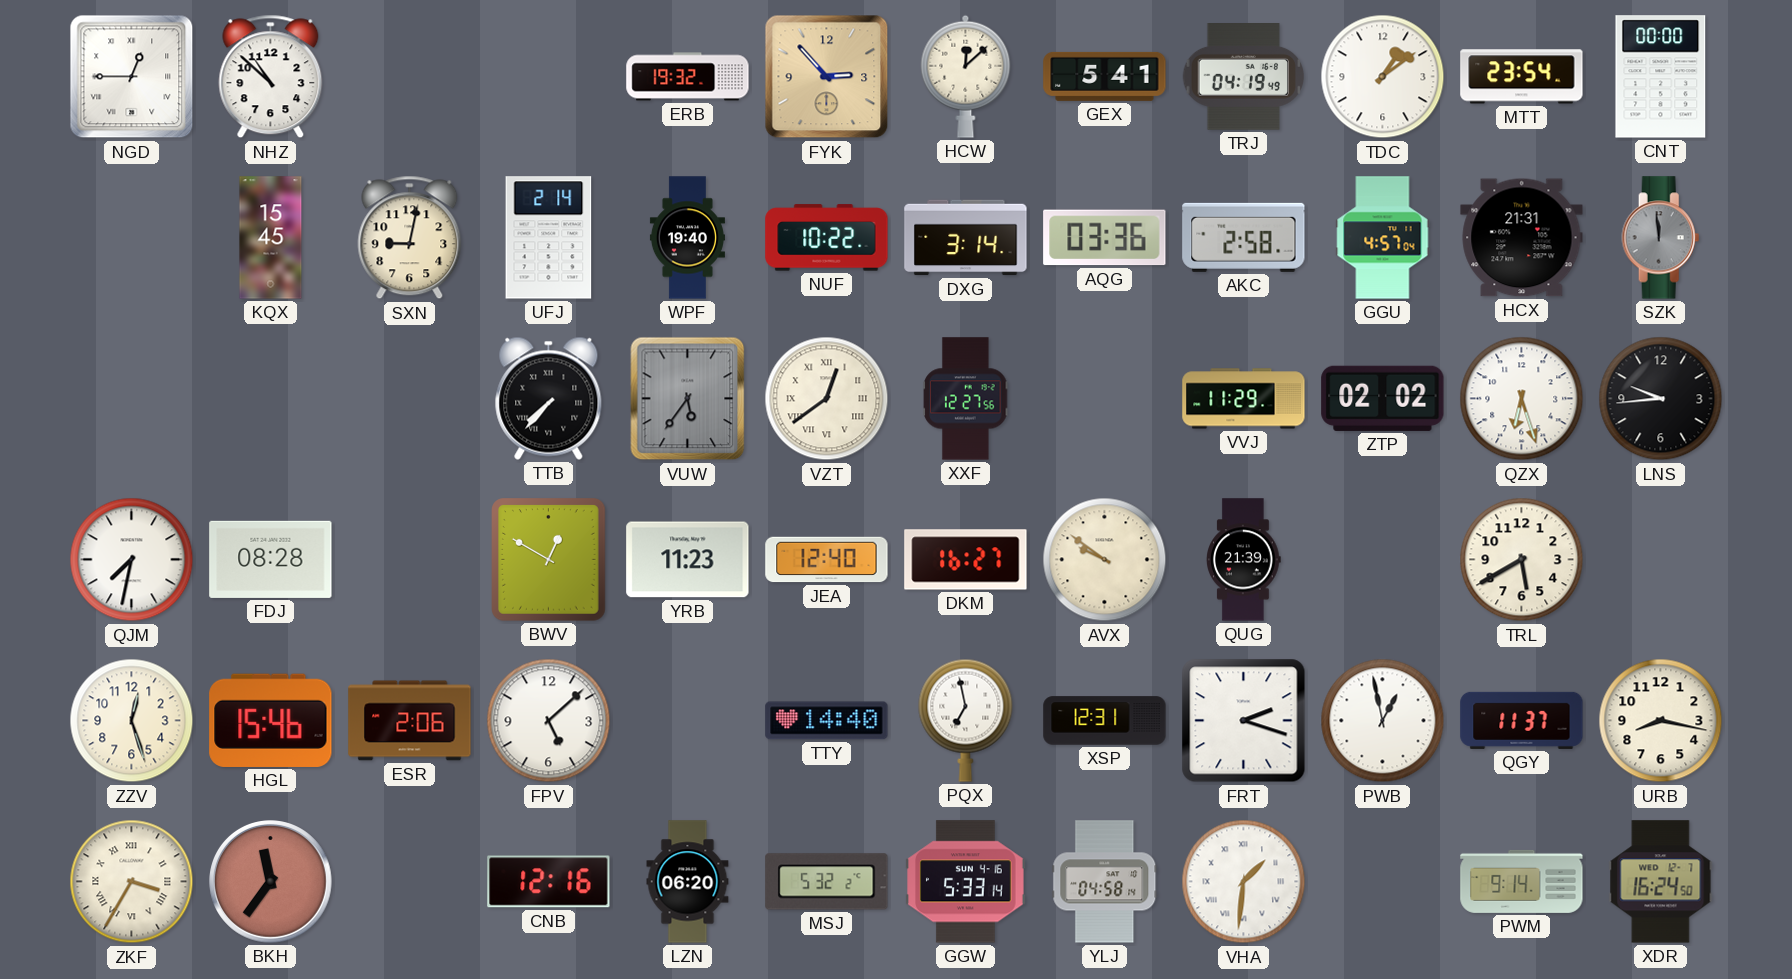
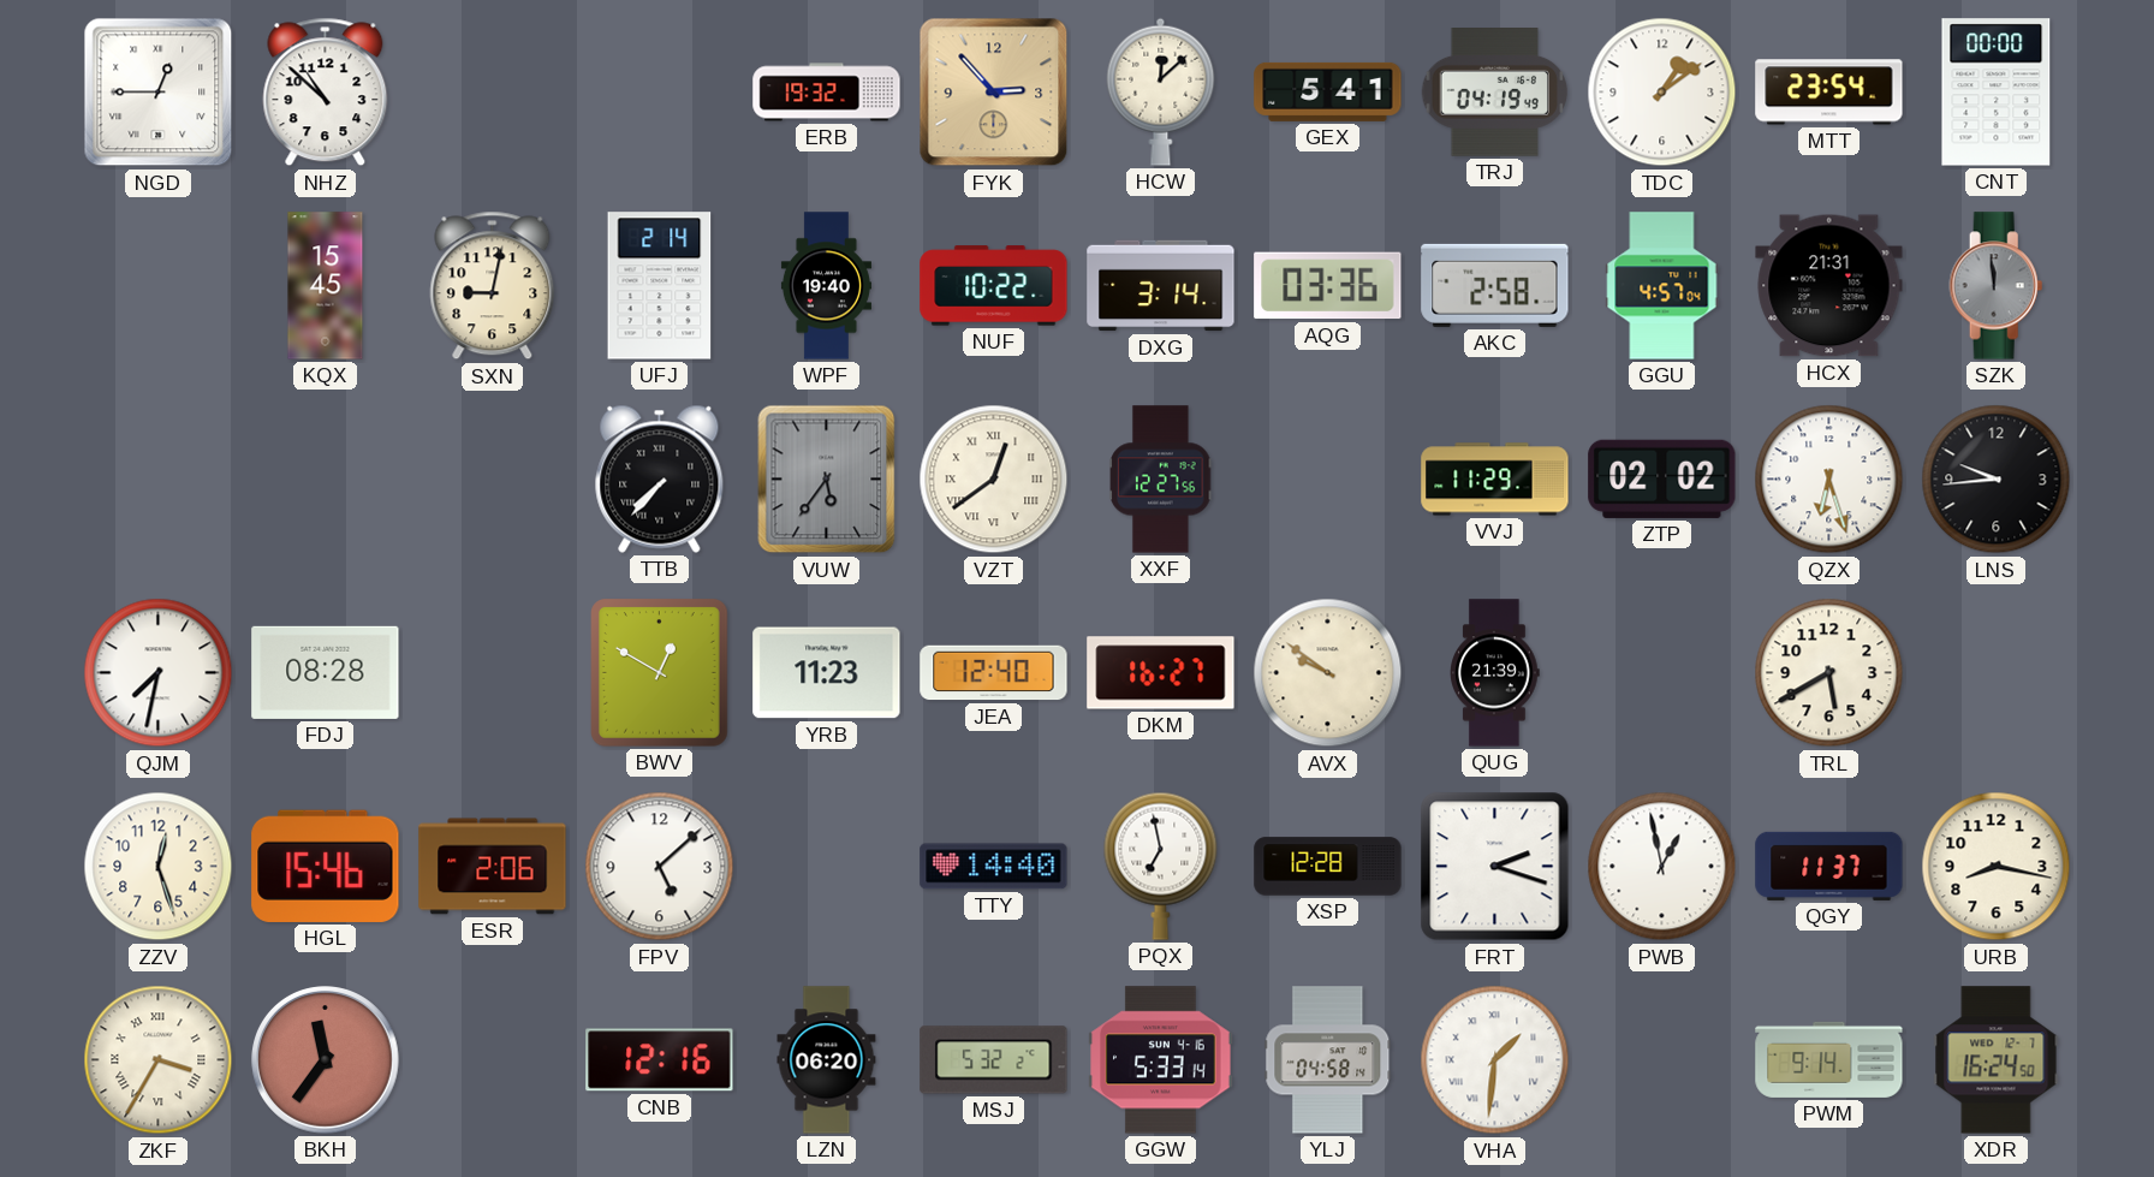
XSP: 12:31 -> 12:28 (1328, 867)
